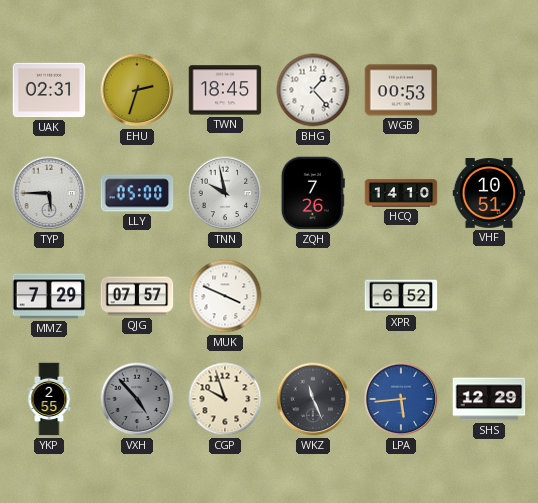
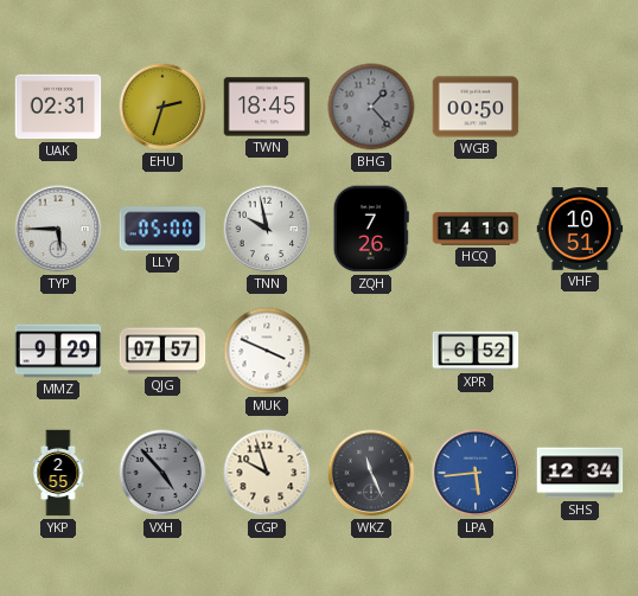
BHG dial: white -> grey (371, 107)
WGB: 00:53 -> 00:50 (476, 107)
MMZ: 7:29 -> 9:29 (58, 351)
SHS: 12:29 -> 12:34 (580, 473)
